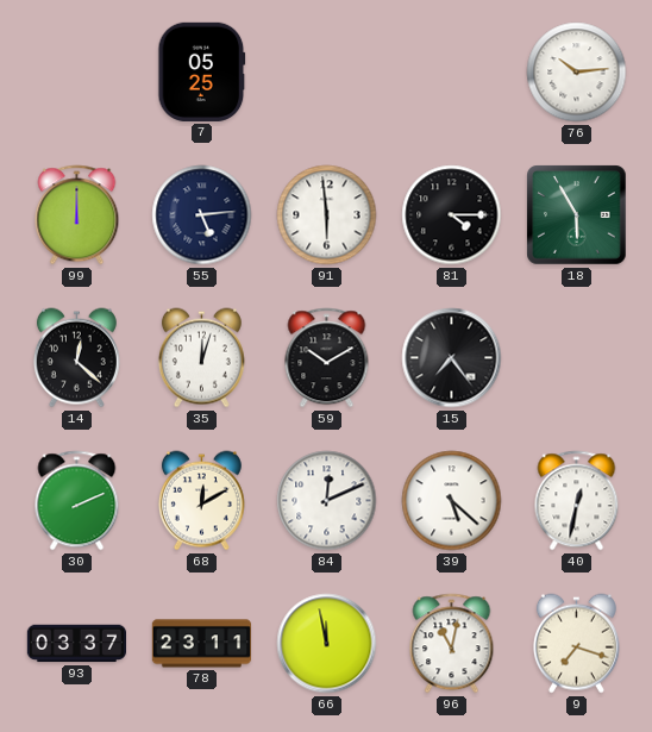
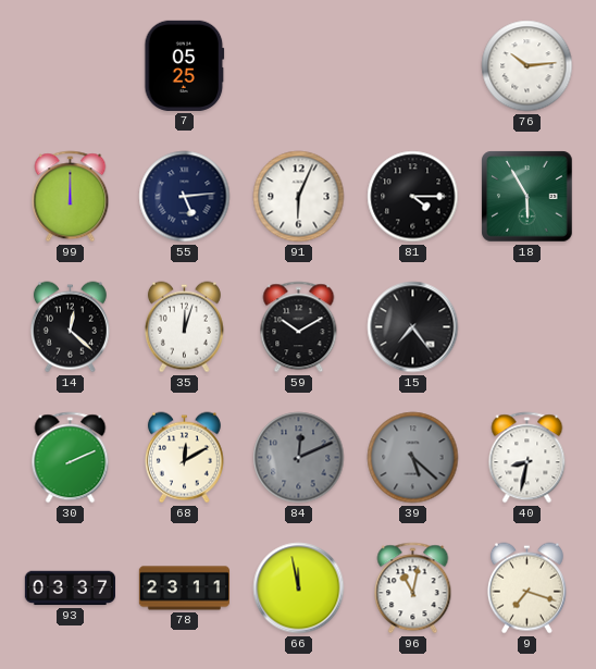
91: 5:59 -> 6:04 (299, 197)
84 dial: white -> grey (299, 458)
39 dial: white -> grey (413, 458)
40: 12:32 -> 8:32 (527, 458)
